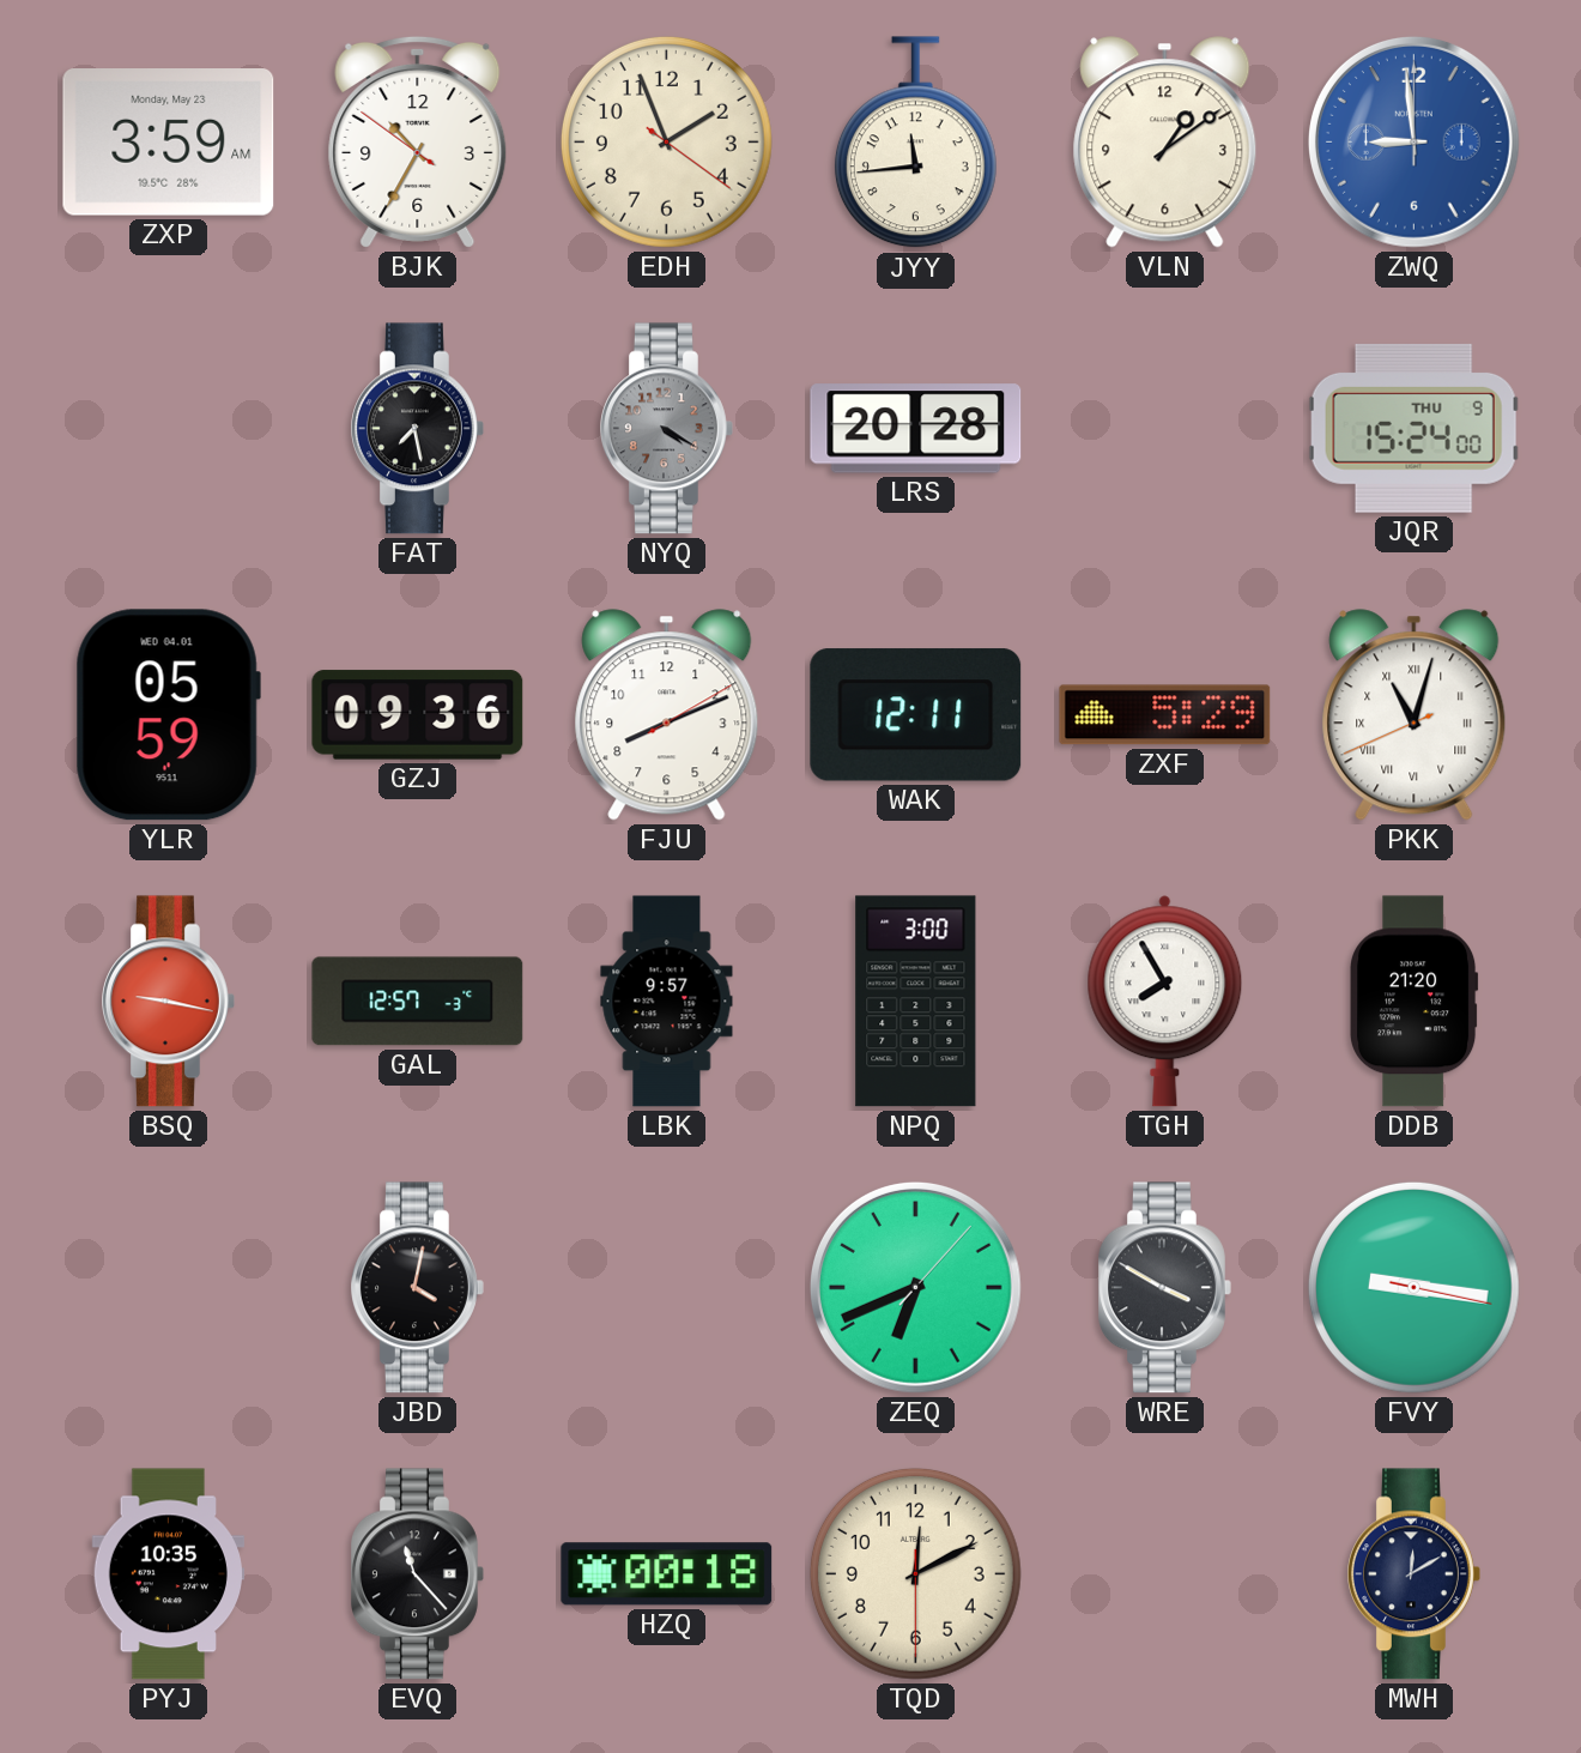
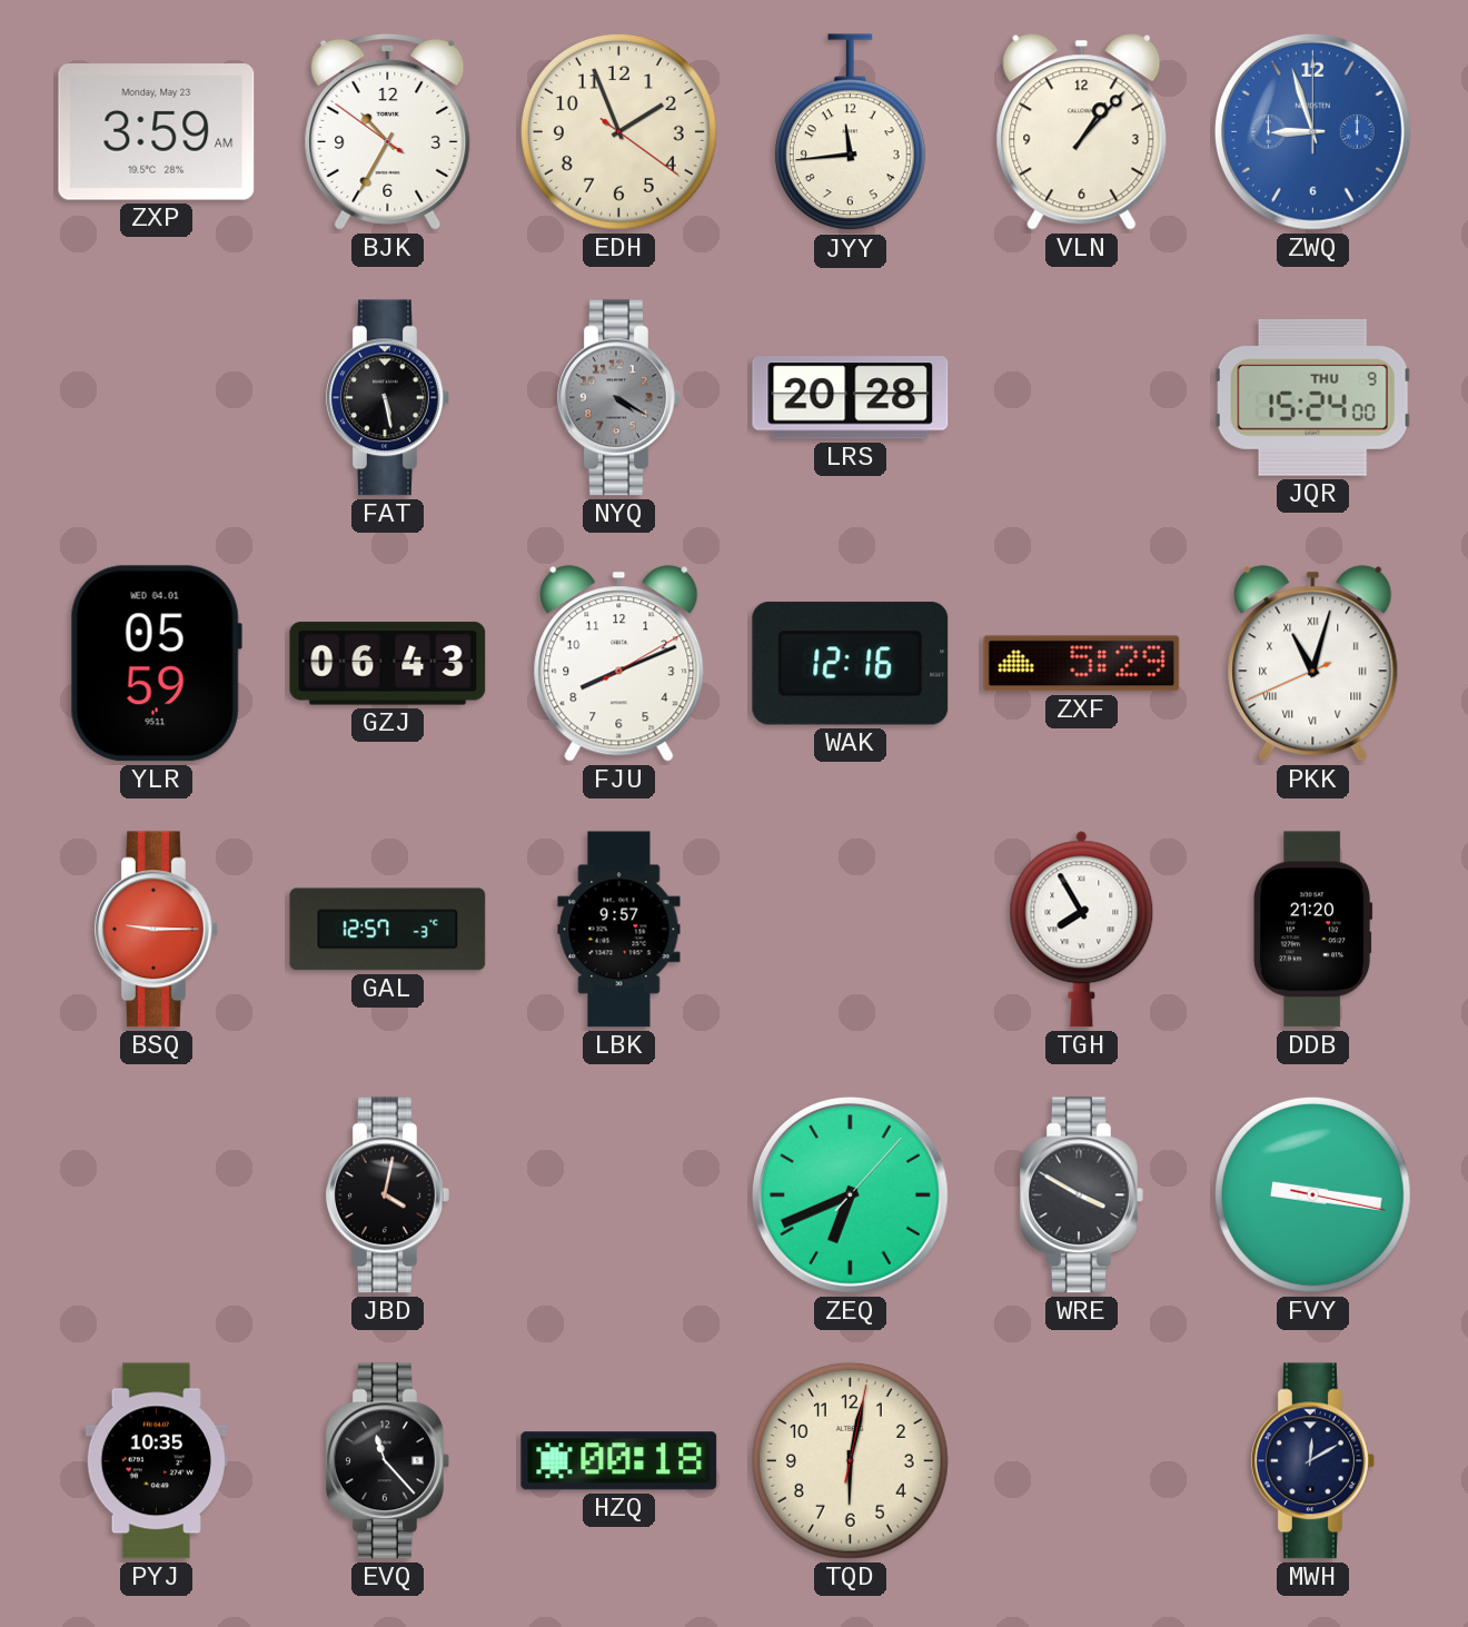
VLN: 1:09 -> 1:07 (1082, 132)
ZWQ: 8:59 -> 8:57 (1312, 131)
FAT: 7:28 -> 5:28 (388, 398)
GZJ: 09:36 -> 06:43 (388, 664)
WAK: 12:11 -> 12:16 (851, 664)
BSQ: 9:17 -> 9:15 (157, 930)
NPQ: 3:00 -> none (916, 1002)
TQD: 12:10 -> 6:02 (850, 1460)
